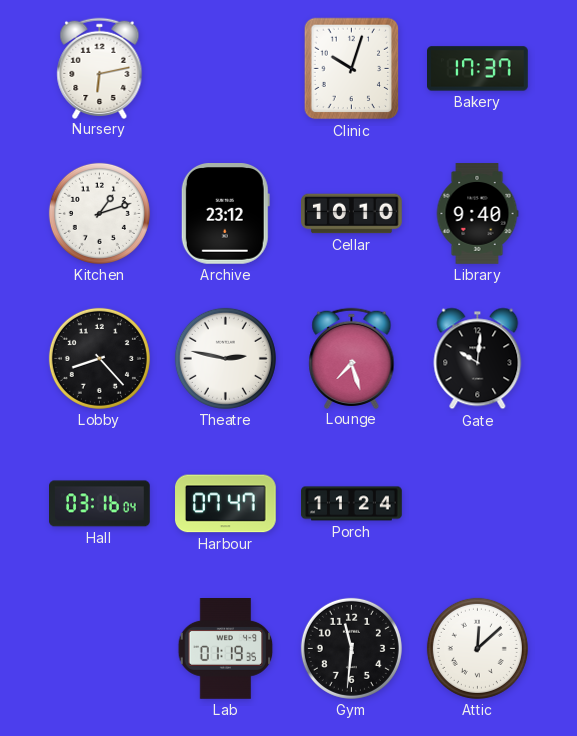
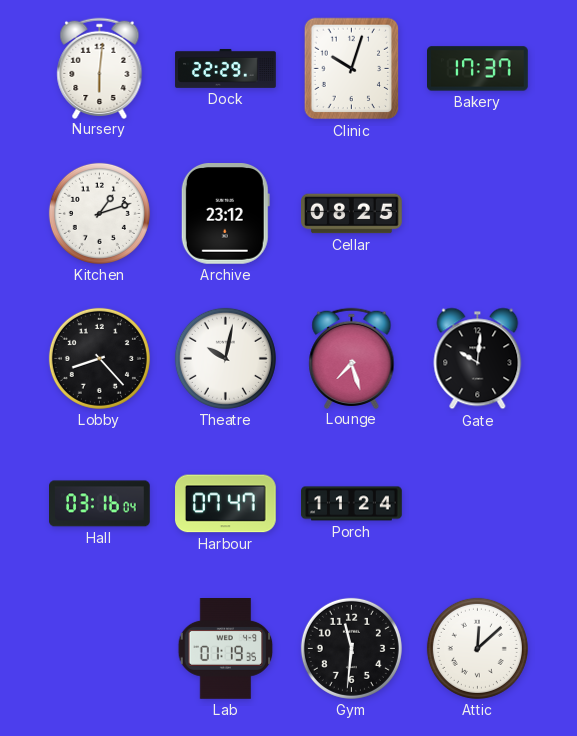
Nursery: 6:13 -> 6:01 (100, 68)
Dock: none -> 22:29 (226, 68)
Cellar: 10:10 -> 08:25 (352, 214)
Library: 9:40 -> none (477, 214)
Theatre: 2:47 -> 10:02 (225, 358)
